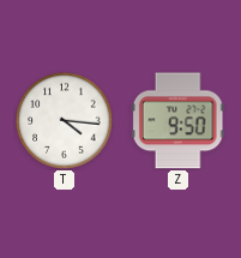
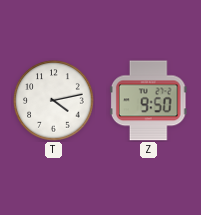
T: 4:16 -> 4:13 (54, 101)
